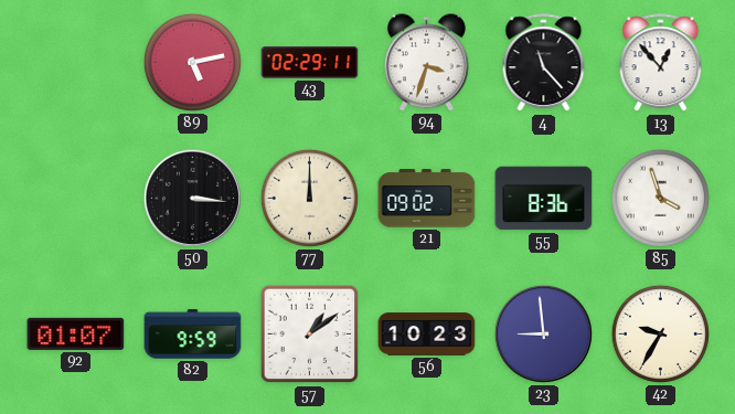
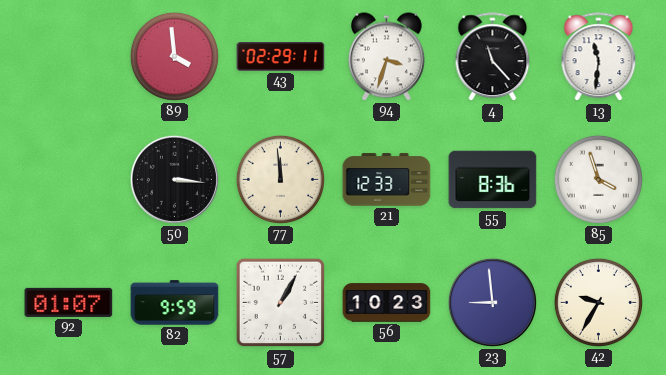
89: 5:13 -> 3:59 (174, 56)
13: 12:53 -> 11:31 (599, 57)
77: 12:00 -> 11:59 (280, 179)
21: 09:02 -> 12:33 (387, 180)
57: 1:09 -> 1:05 (281, 303)
